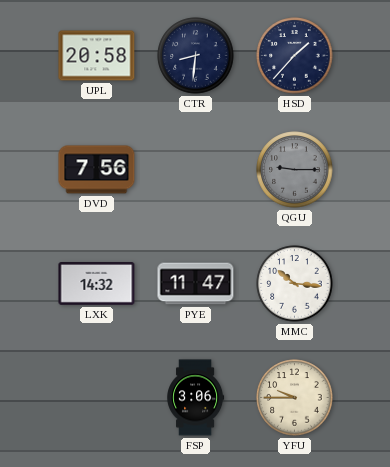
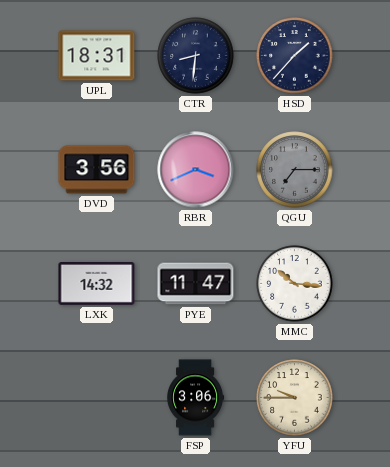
UPL: 20:58 -> 18:31 (97, 56)
DVD: 7:56 -> 3:56 (97, 170)
RBR: none -> 3:41 (196, 170)
QGU: 9:15 -> 7:15 (295, 170)
